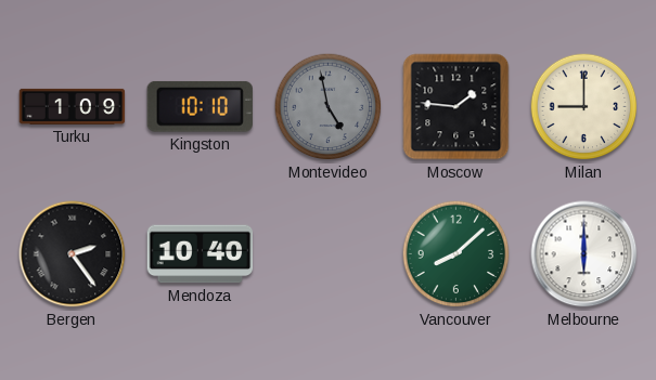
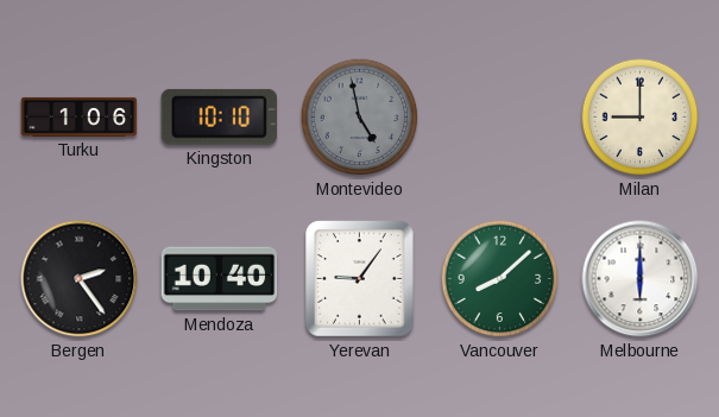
Turku: 1:09 -> 1:06 (80, 116)
Moscow: 1:46 -> none (456, 107)
Yerevan: none -> 9:06 (360, 279)
